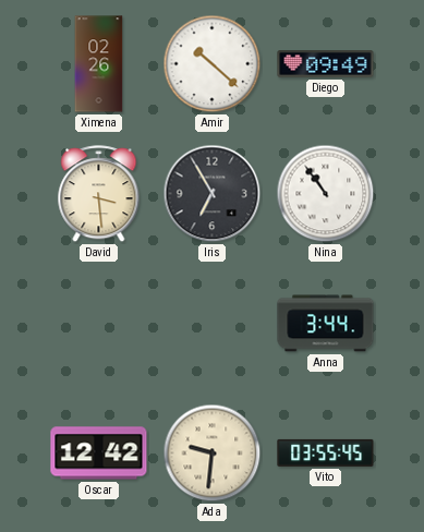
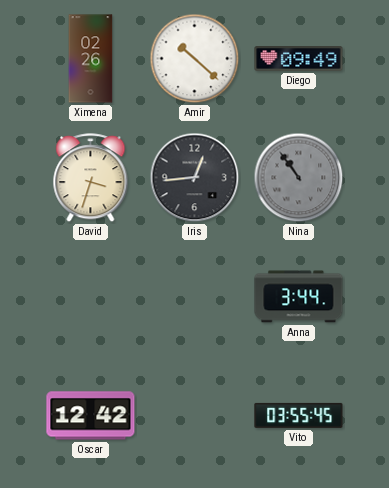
David: 3:29 -> 3:33 (91, 178)
Iris: 6:55 -> 12:44 (195, 178)
Nina dial: white -> grey (299, 178)
Ada: 9:31 -> none (213, 454)
